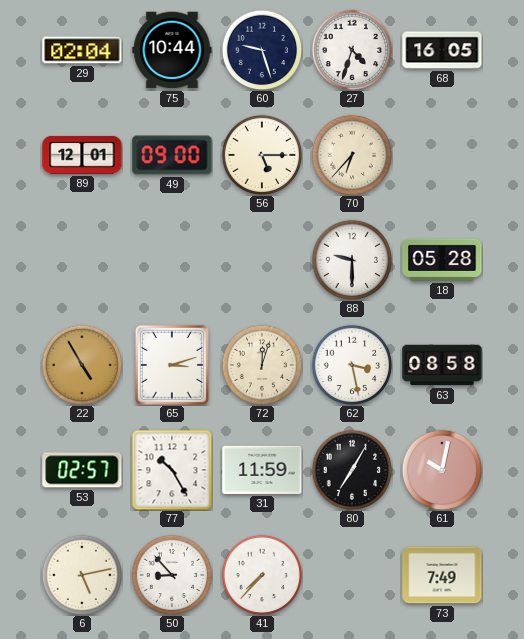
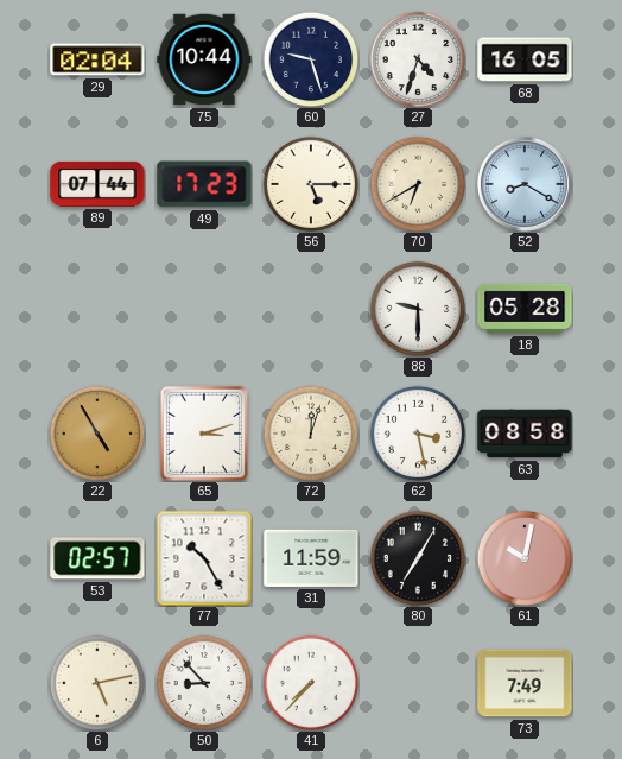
89: 12:01 -> 07:44 (97, 184)
49: 09:00 -> 17:23 (204, 184)
70: 6:37 -> 6:40 (418, 184)
52: none -> 8:20 (525, 184)
